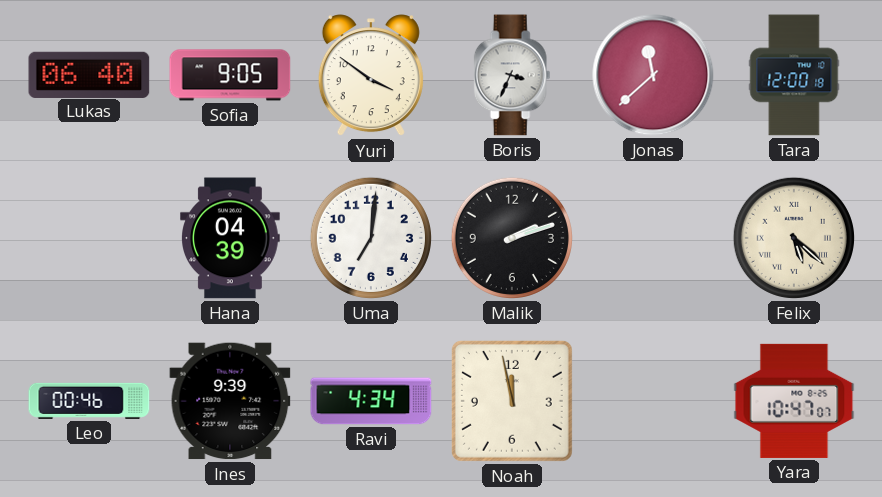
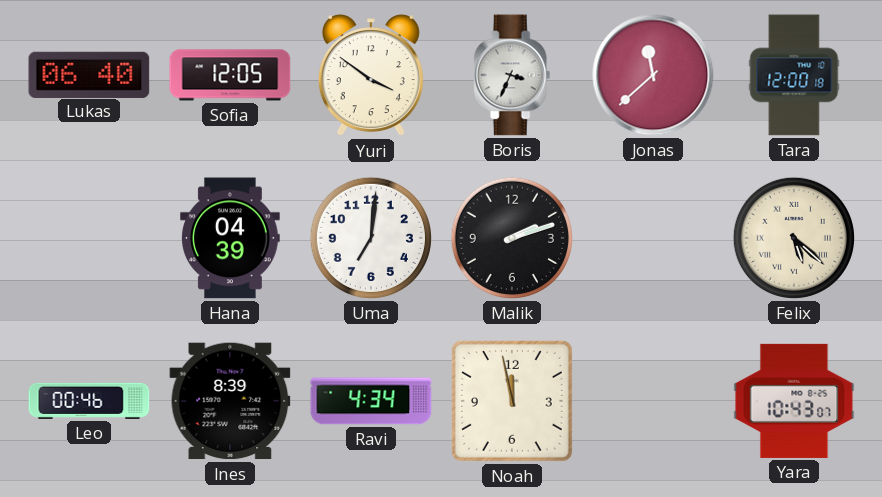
Sofia: 9:05 -> 12:05 (230, 75)
Ines: 9:39 -> 8:39 (230, 401)
Yara: 10:47 -> 10:43 (794, 401)
